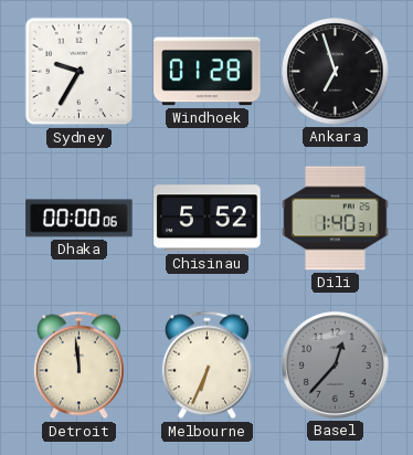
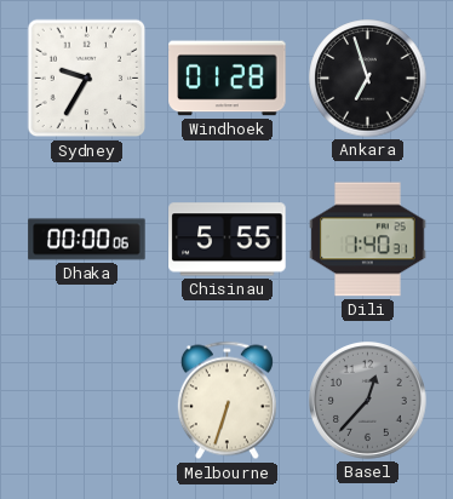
Chisinau: 5:52 -> 5:55 (228, 240)
Detroit: 11:59 -> none (78, 366)
Melbourne: 6:34 -> 6:33 (226, 401)
